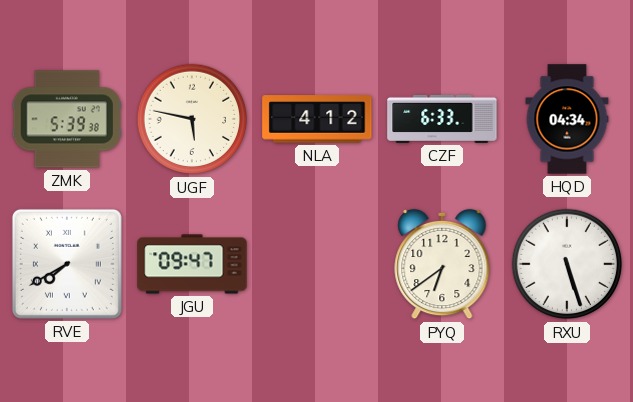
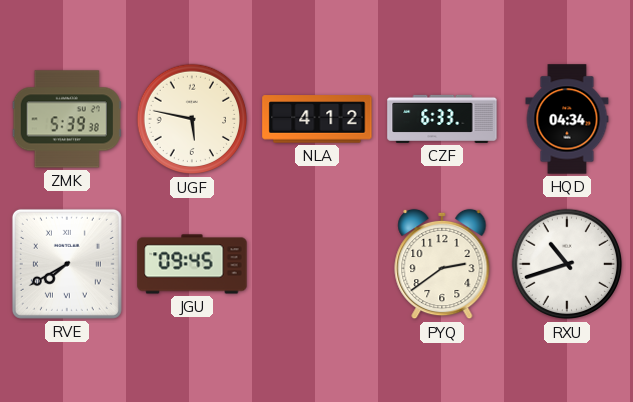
JGU: 09:47 -> 09:45 (192, 264)
PYQ: 6:39 -> 2:39 (442, 264)
RXU: 5:27 -> 10:42 (567, 264)
